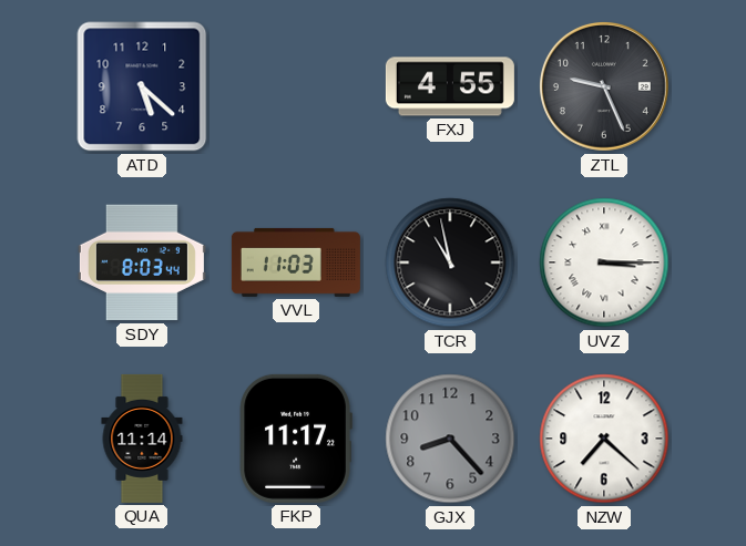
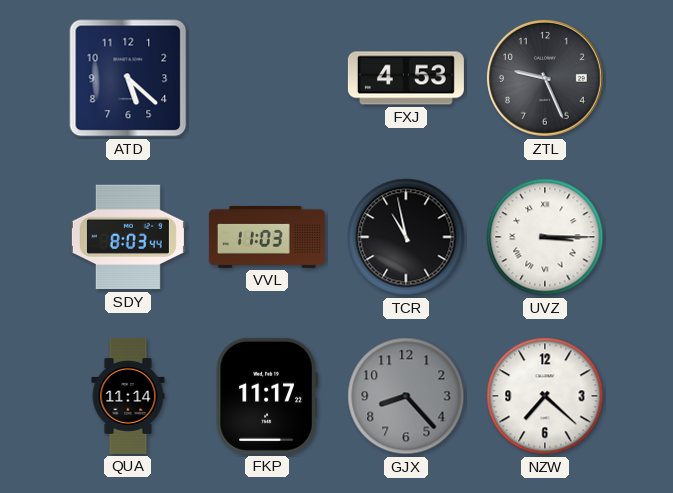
FXJ: 4:55 -> 4:53 (406, 78)
